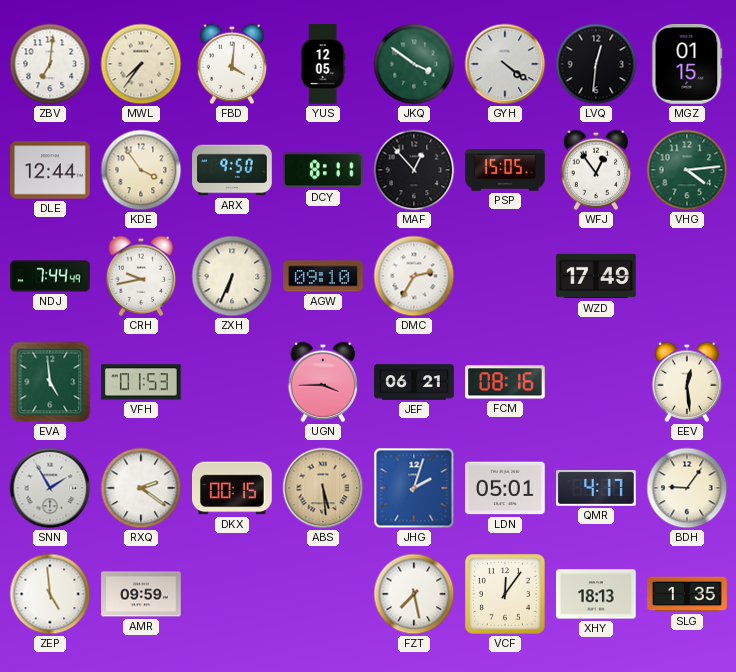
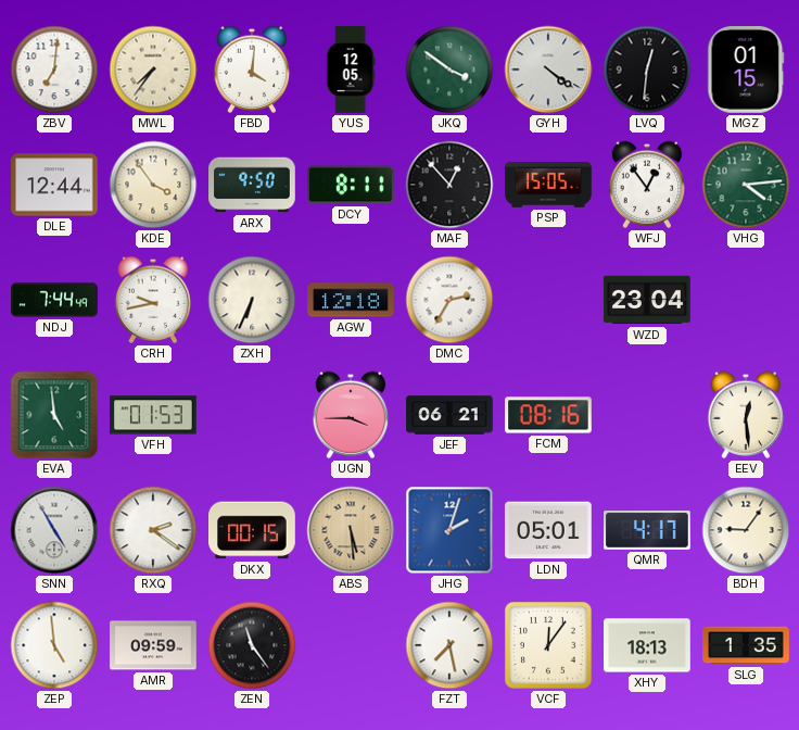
AGW: 09:10 -> 12:18 (351, 300)
WZD: 17:49 -> 23:04 (647, 300)
SNN: 1:55 -> 4:55 (54, 530)
ZEN: none -> 11:24 (252, 645)
